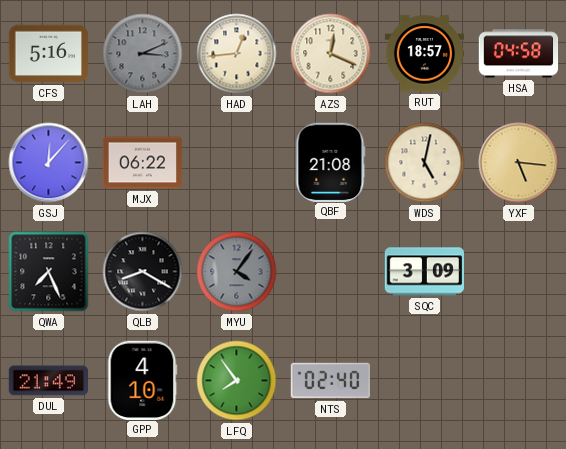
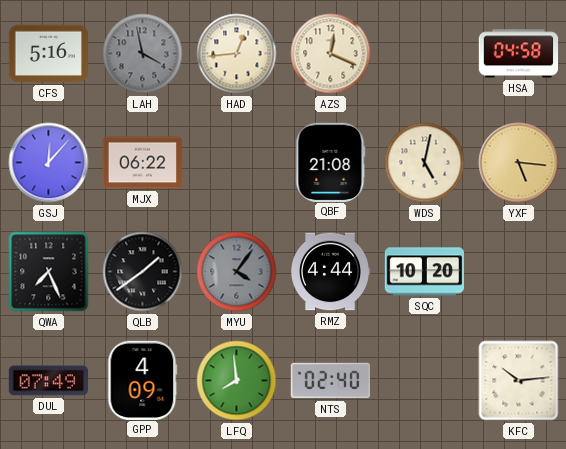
LAH: 3:11 -> 3:58 (143, 54)
RUT: 18:57 -> none (425, 54)
QLB: 8:20 -> 1:39 (143, 272)
RMZ: none -> 4:44 (331, 272)
SQC: 3:09 -> 10:20 (425, 272)
DUL: 21:49 -> 07:49 (48, 381)
GPP: 4:10 -> 4:09 (143, 380)
LFQ: 7:54 -> 7:59 (237, 381)
KFC: none -> 10:14 (519, 381)
